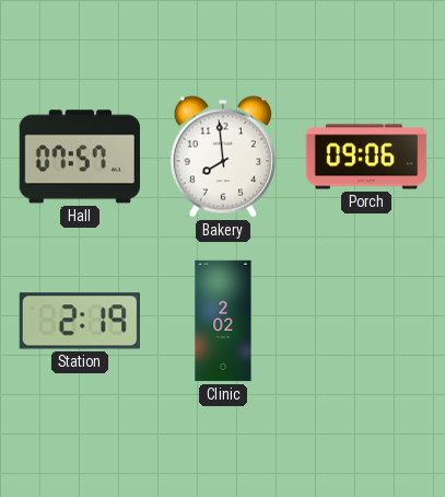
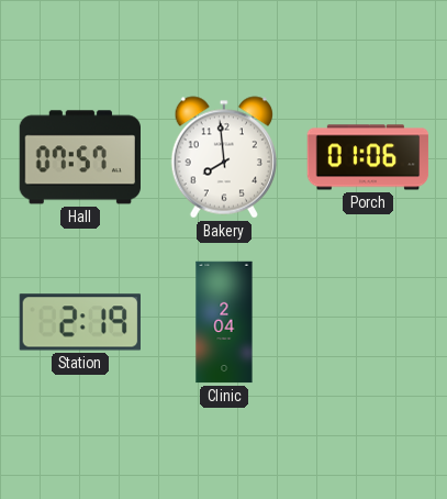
Porch: 09:06 -> 01:06 (368, 157)
Clinic: 2:02 -> 2:04 (224, 322)
